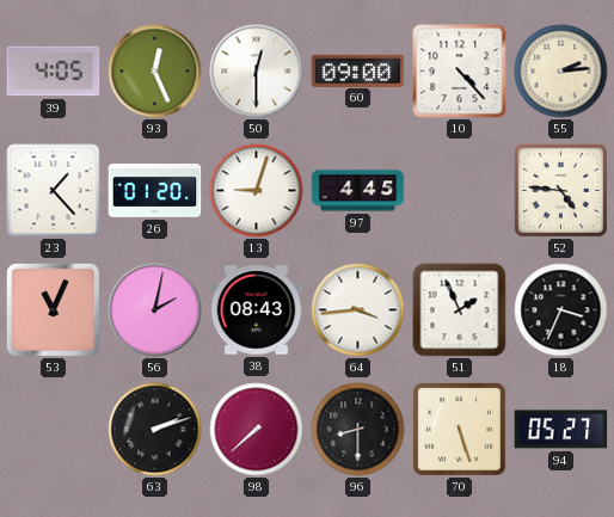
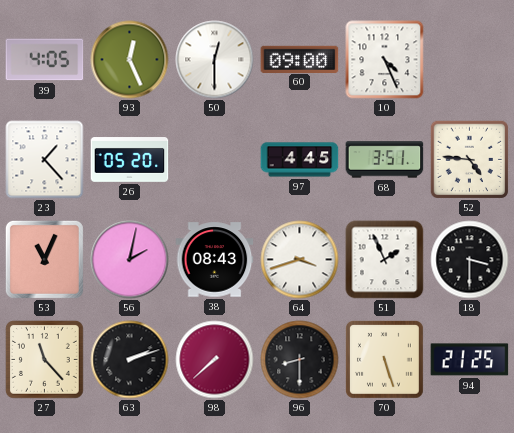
10: 4:23 -> 4:26 (385, 60)
55: 2:14 -> none (561, 72)
26: 01:20 -> 05:20 (130, 160)
13: 9:03 -> none (257, 191)
68: none -> 3:51 (385, 160)
64: 3:44 -> 3:42 (300, 260)
18: 3:34 -> 3:30 (470, 260)
27: none -> 11:23 (45, 360)
94: 05:27 -> 21:25 (470, 360)
